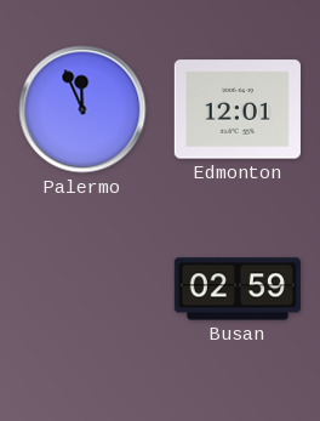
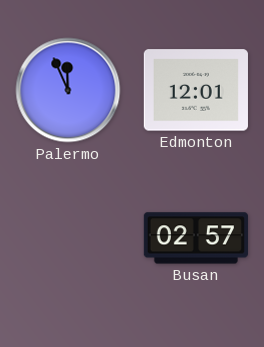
Busan: 02:59 -> 02:57 (196, 238)
